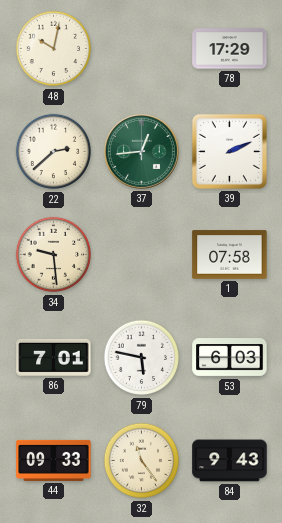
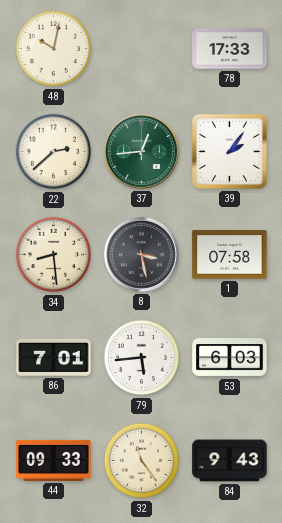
78: 17:29 -> 17:33 (230, 49)
39: 2:11 -> 2:06 (229, 151)
34: 9:29 -> 8:29 (54, 255)
8: none -> 3:28 (141, 254)
79: 5:47 -> 5:44 (142, 358)
